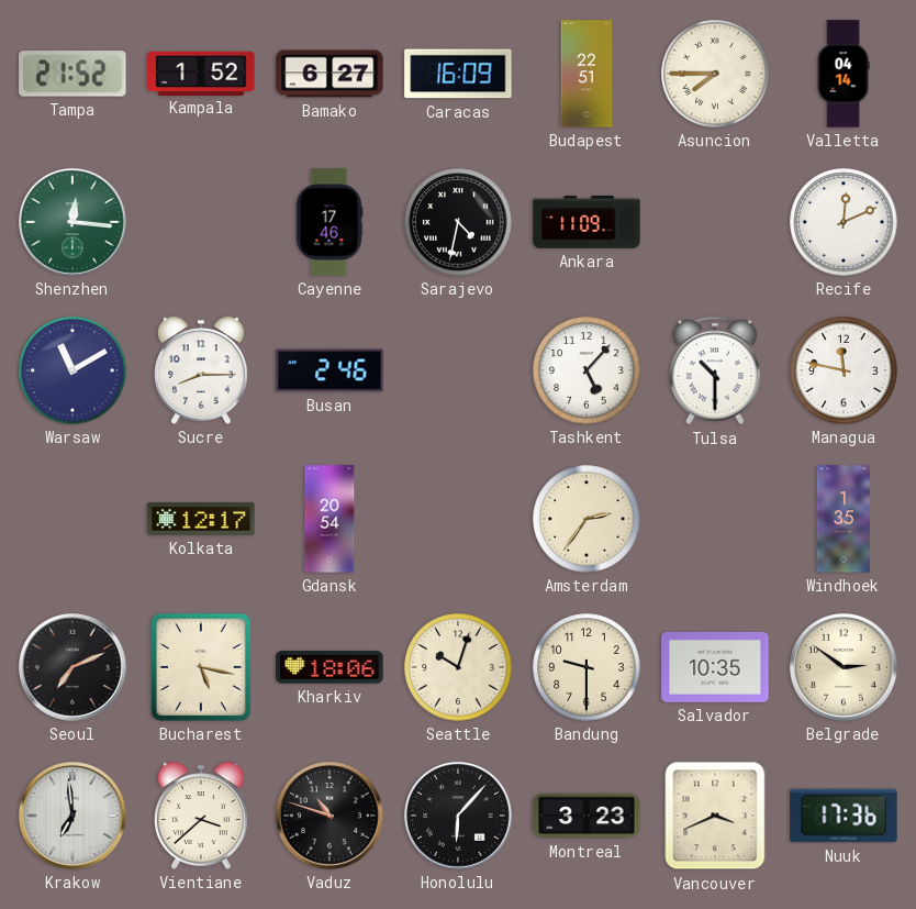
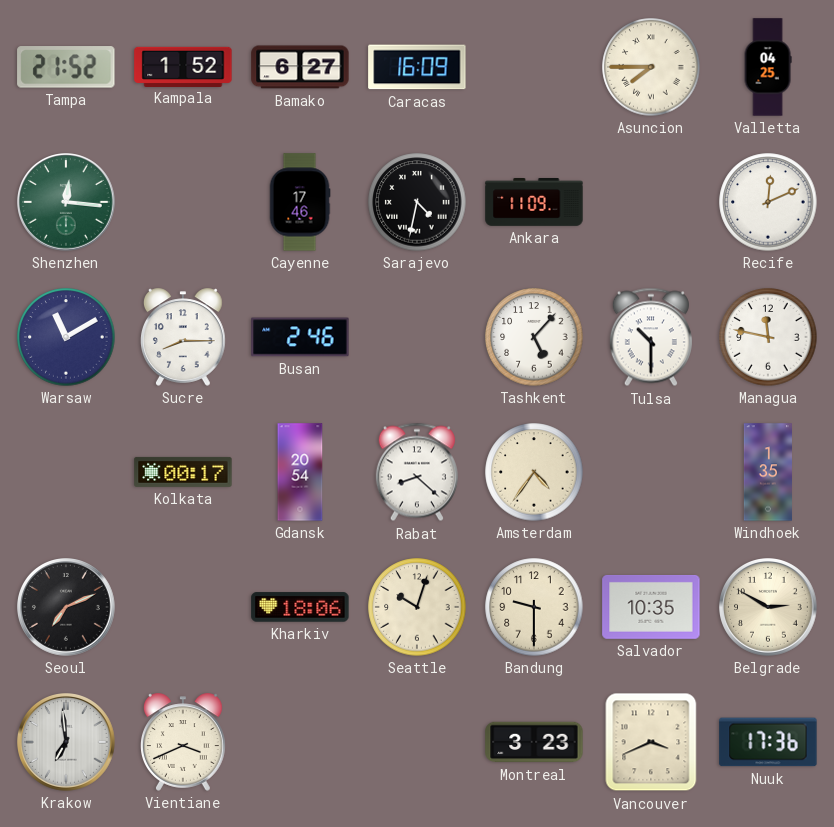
Budapest: 22:51 -> none (587, 74)
Valletta: 04:14 -> 04:25 (768, 67)
Kolkata: 12:17 -> 00:17 (183, 472)
Rabat: none -> 8:22 (417, 472)
Amsterdam: 2:36 -> 4:36 (534, 472)
Bucharest: 5:17 -> none (201, 667)
Belgrade: 2:51 -> 2:50 (769, 608)
Vientiane: 3:38 -> 3:41 (184, 742)
Vaduz: 10:48 -> none (331, 817)
Honolulu: 6:07 -> none (459, 817)
